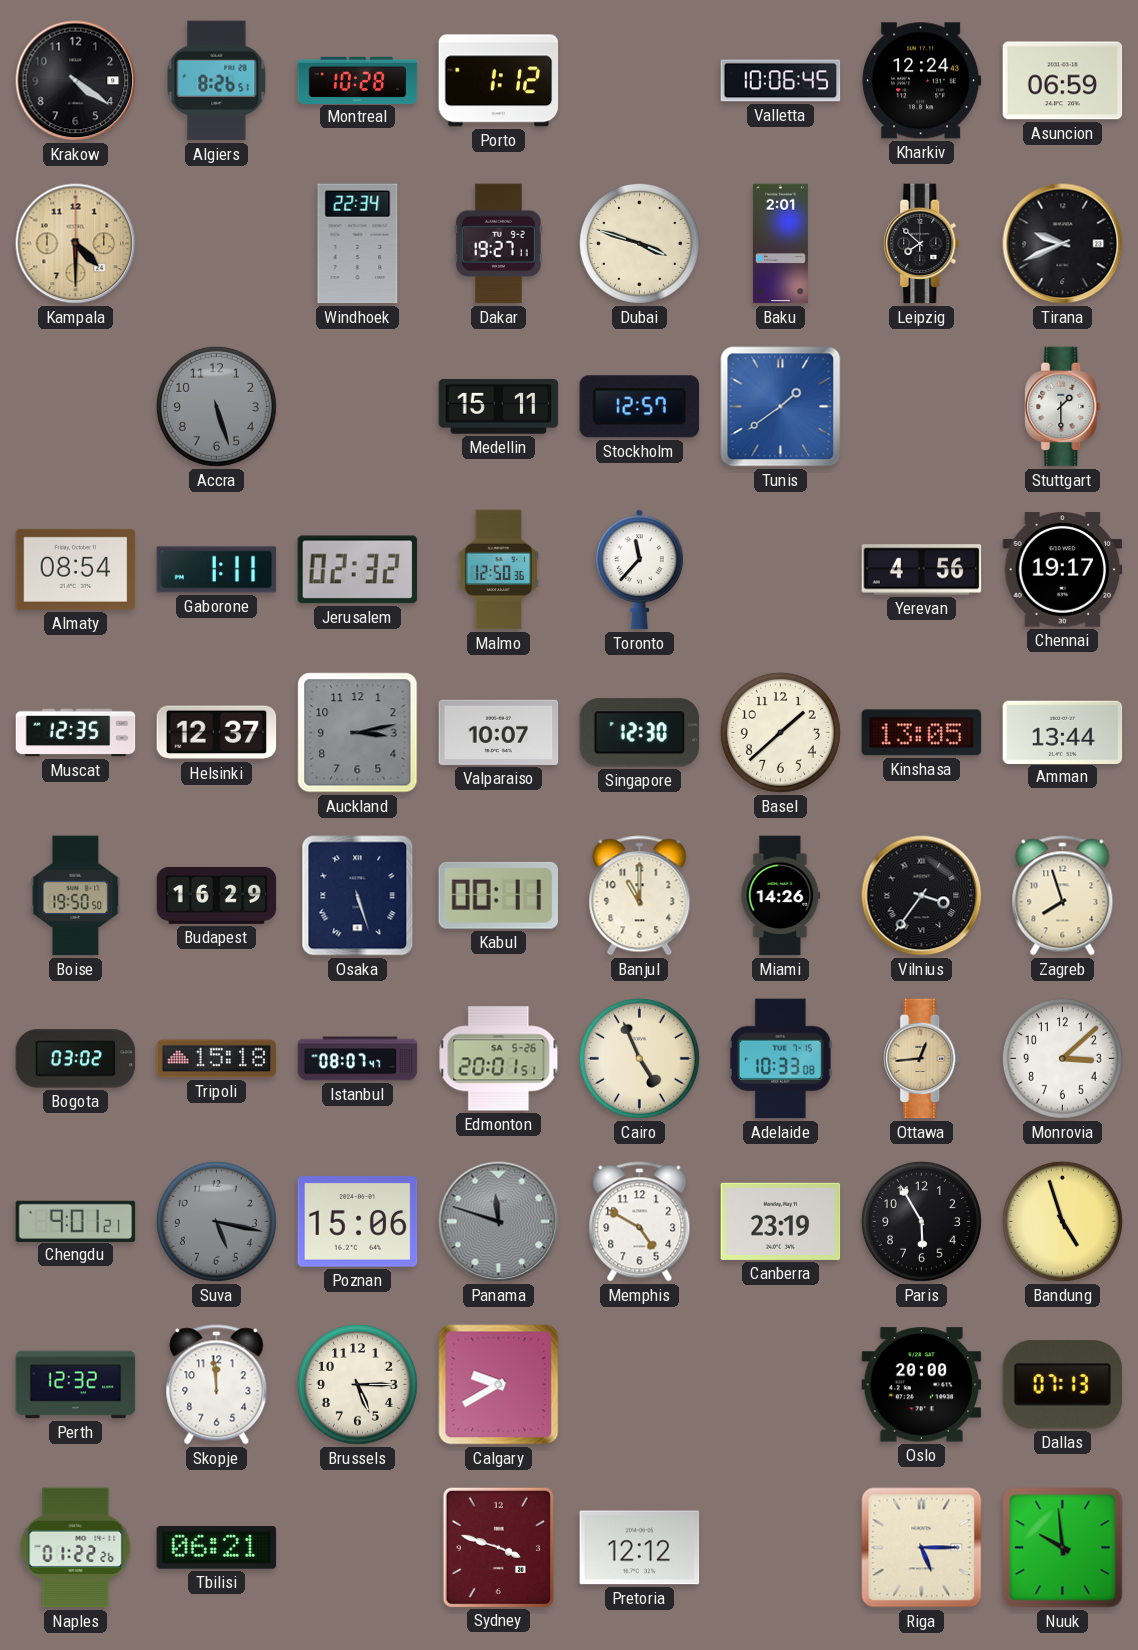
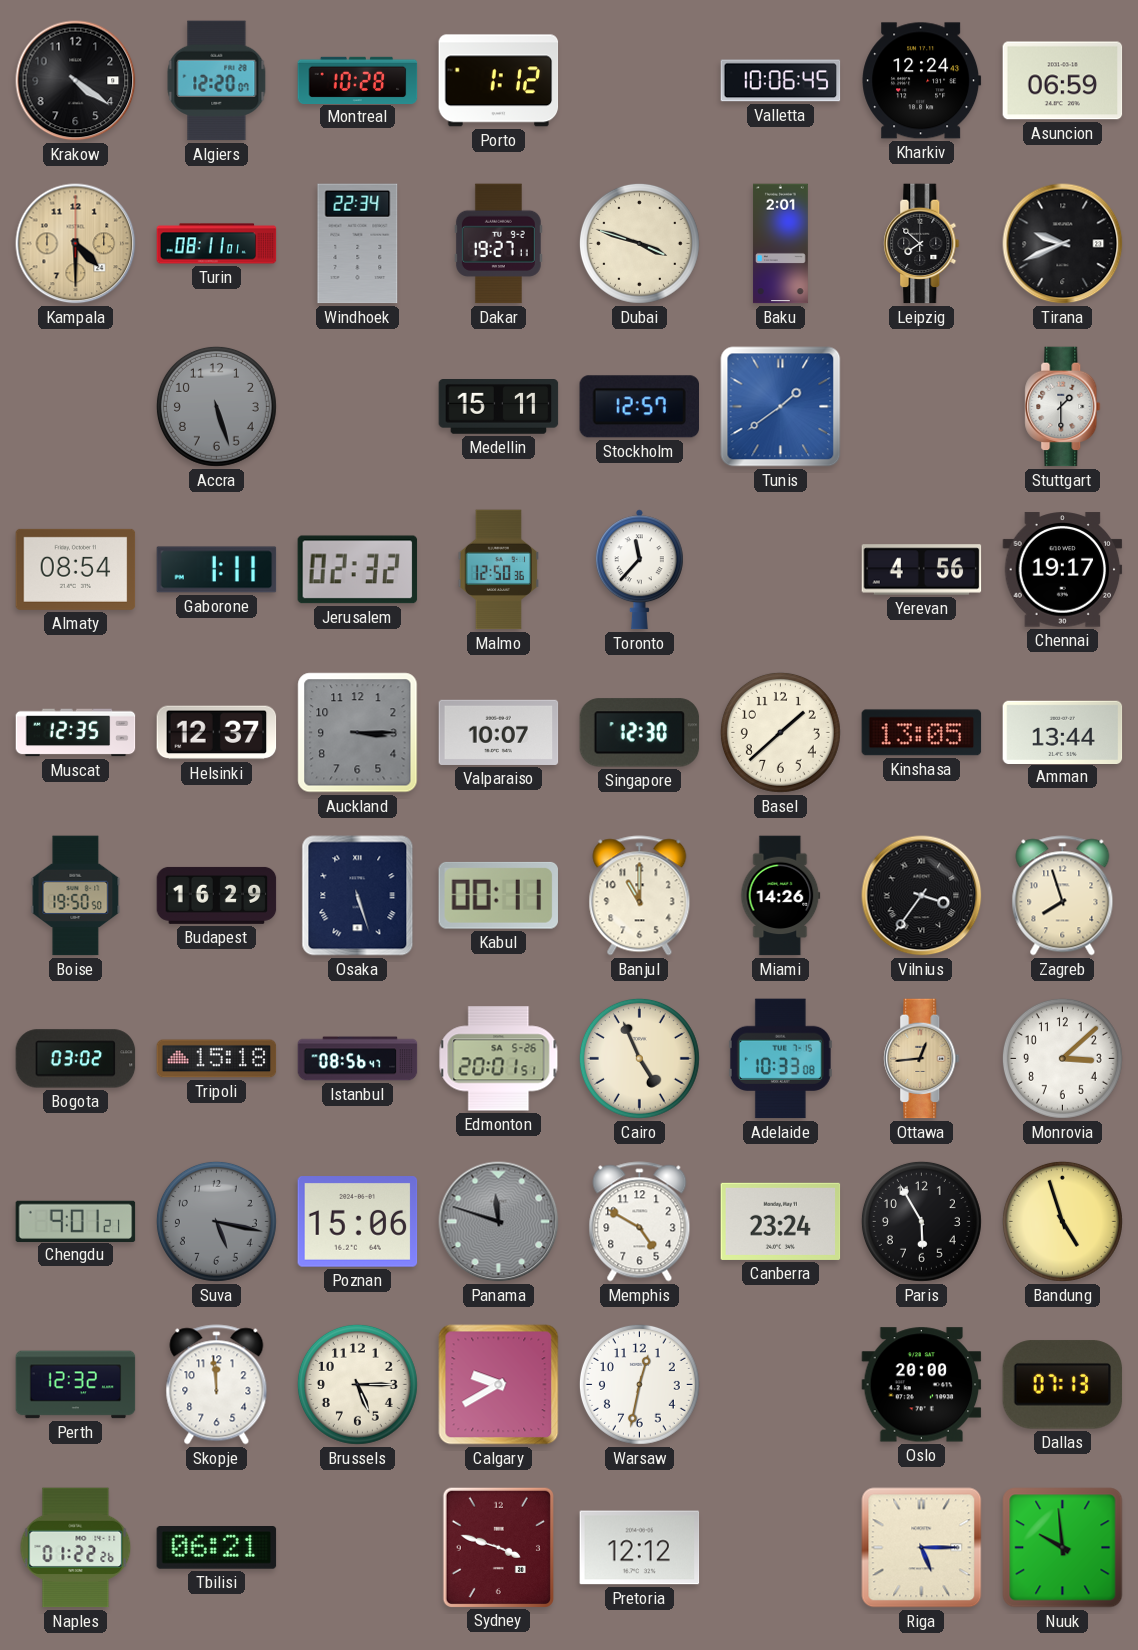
Algiers: 8:26 -> 12:20 (217, 81)
Turin: none -> 08:11 (217, 244)
Auckland: 3:13 -> 3:15 (358, 733)
Istanbul: 08:07 -> 08:56 (358, 1059)
Canberra: 23:19 -> 23:24 (781, 1221)
Warsaw: none -> 12:32 (639, 1384)
